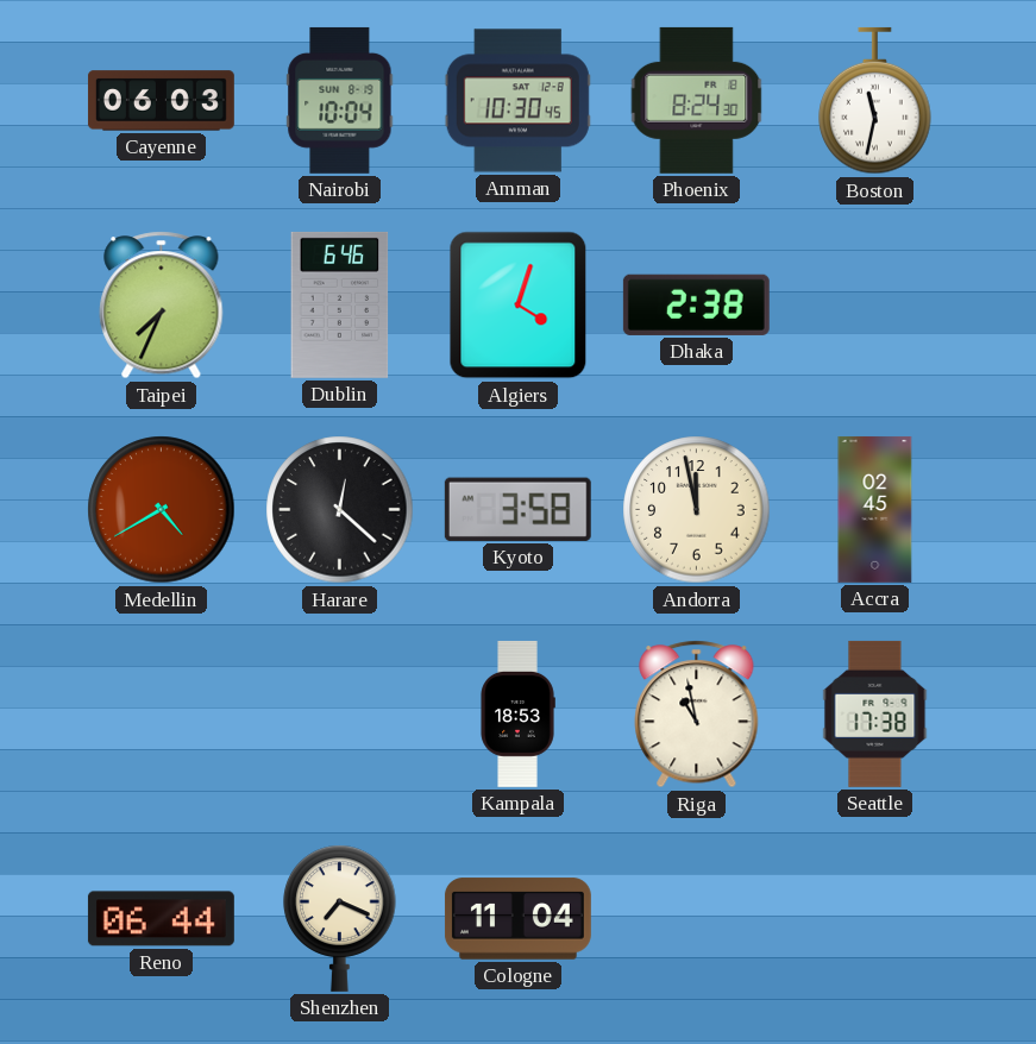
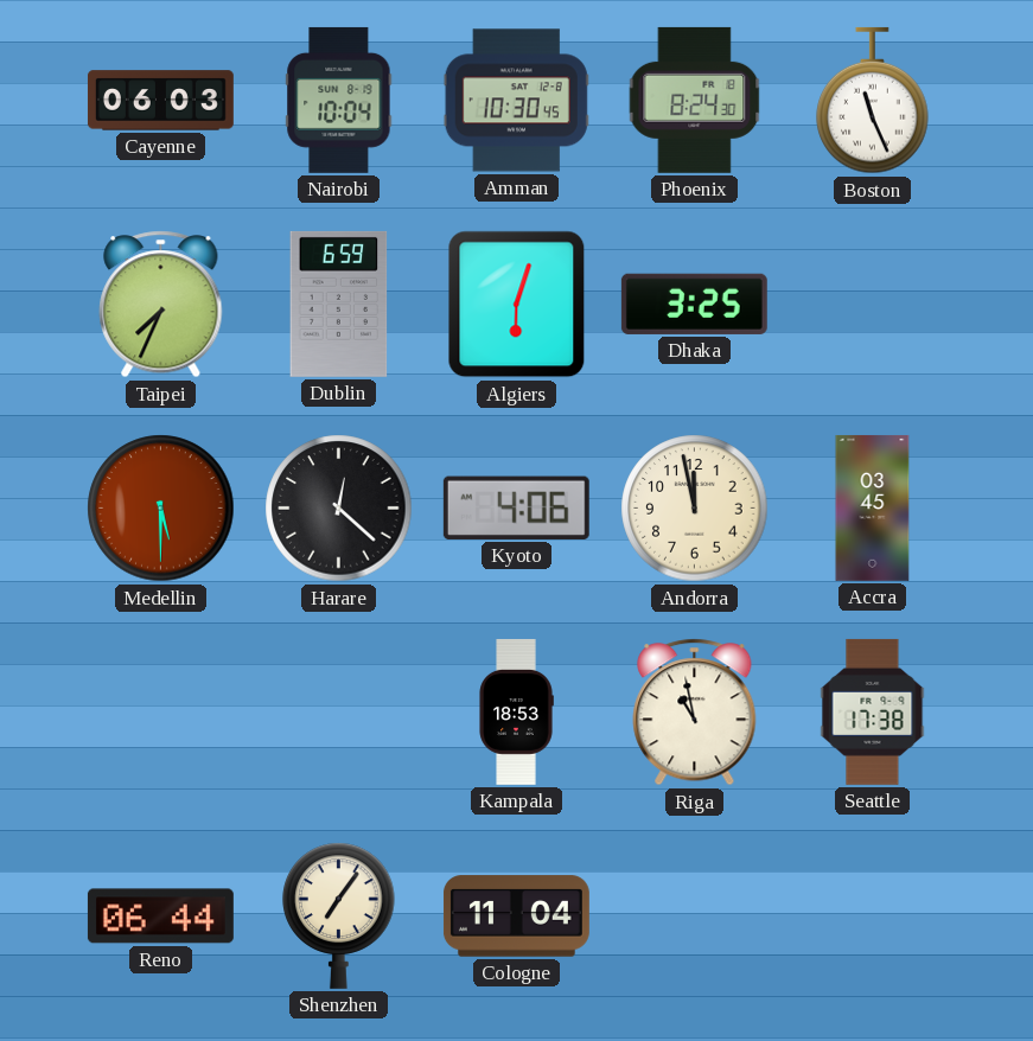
Boston: 11:32 -> 11:26 (873, 101)
Dublin: 6:46 -> 6:59 (339, 304)
Algiers: 4:03 -> 6:03 (517, 305)
Dhaka: 2:38 -> 3:25 (694, 304)
Medellin: 4:40 -> 5:30 (161, 509)
Kyoto: 3:58 -> 4:06 (516, 507)
Accra: 02:45 -> 03:45 (873, 507)
Shenzhen: 7:19 -> 7:06 (339, 915)
